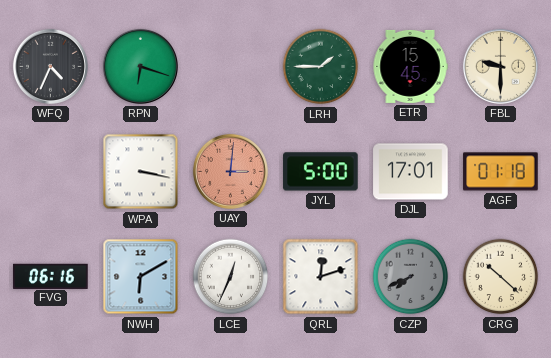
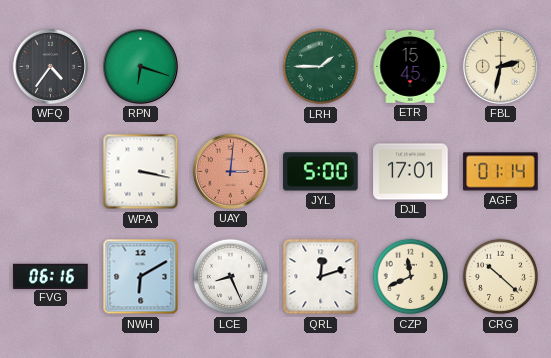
WFQ: 4:34 -> 4:36 (50, 66)
FBL: 9:30 -> 2:32 (500, 66)
AGF: 01:18 -> 01:14 (501, 172)
LCE: 12:34 -> 8:26 (231, 277)
CZP: 7:41 -> 11:41 (411, 277)
CZP dial: grey -> cream (411, 277)
